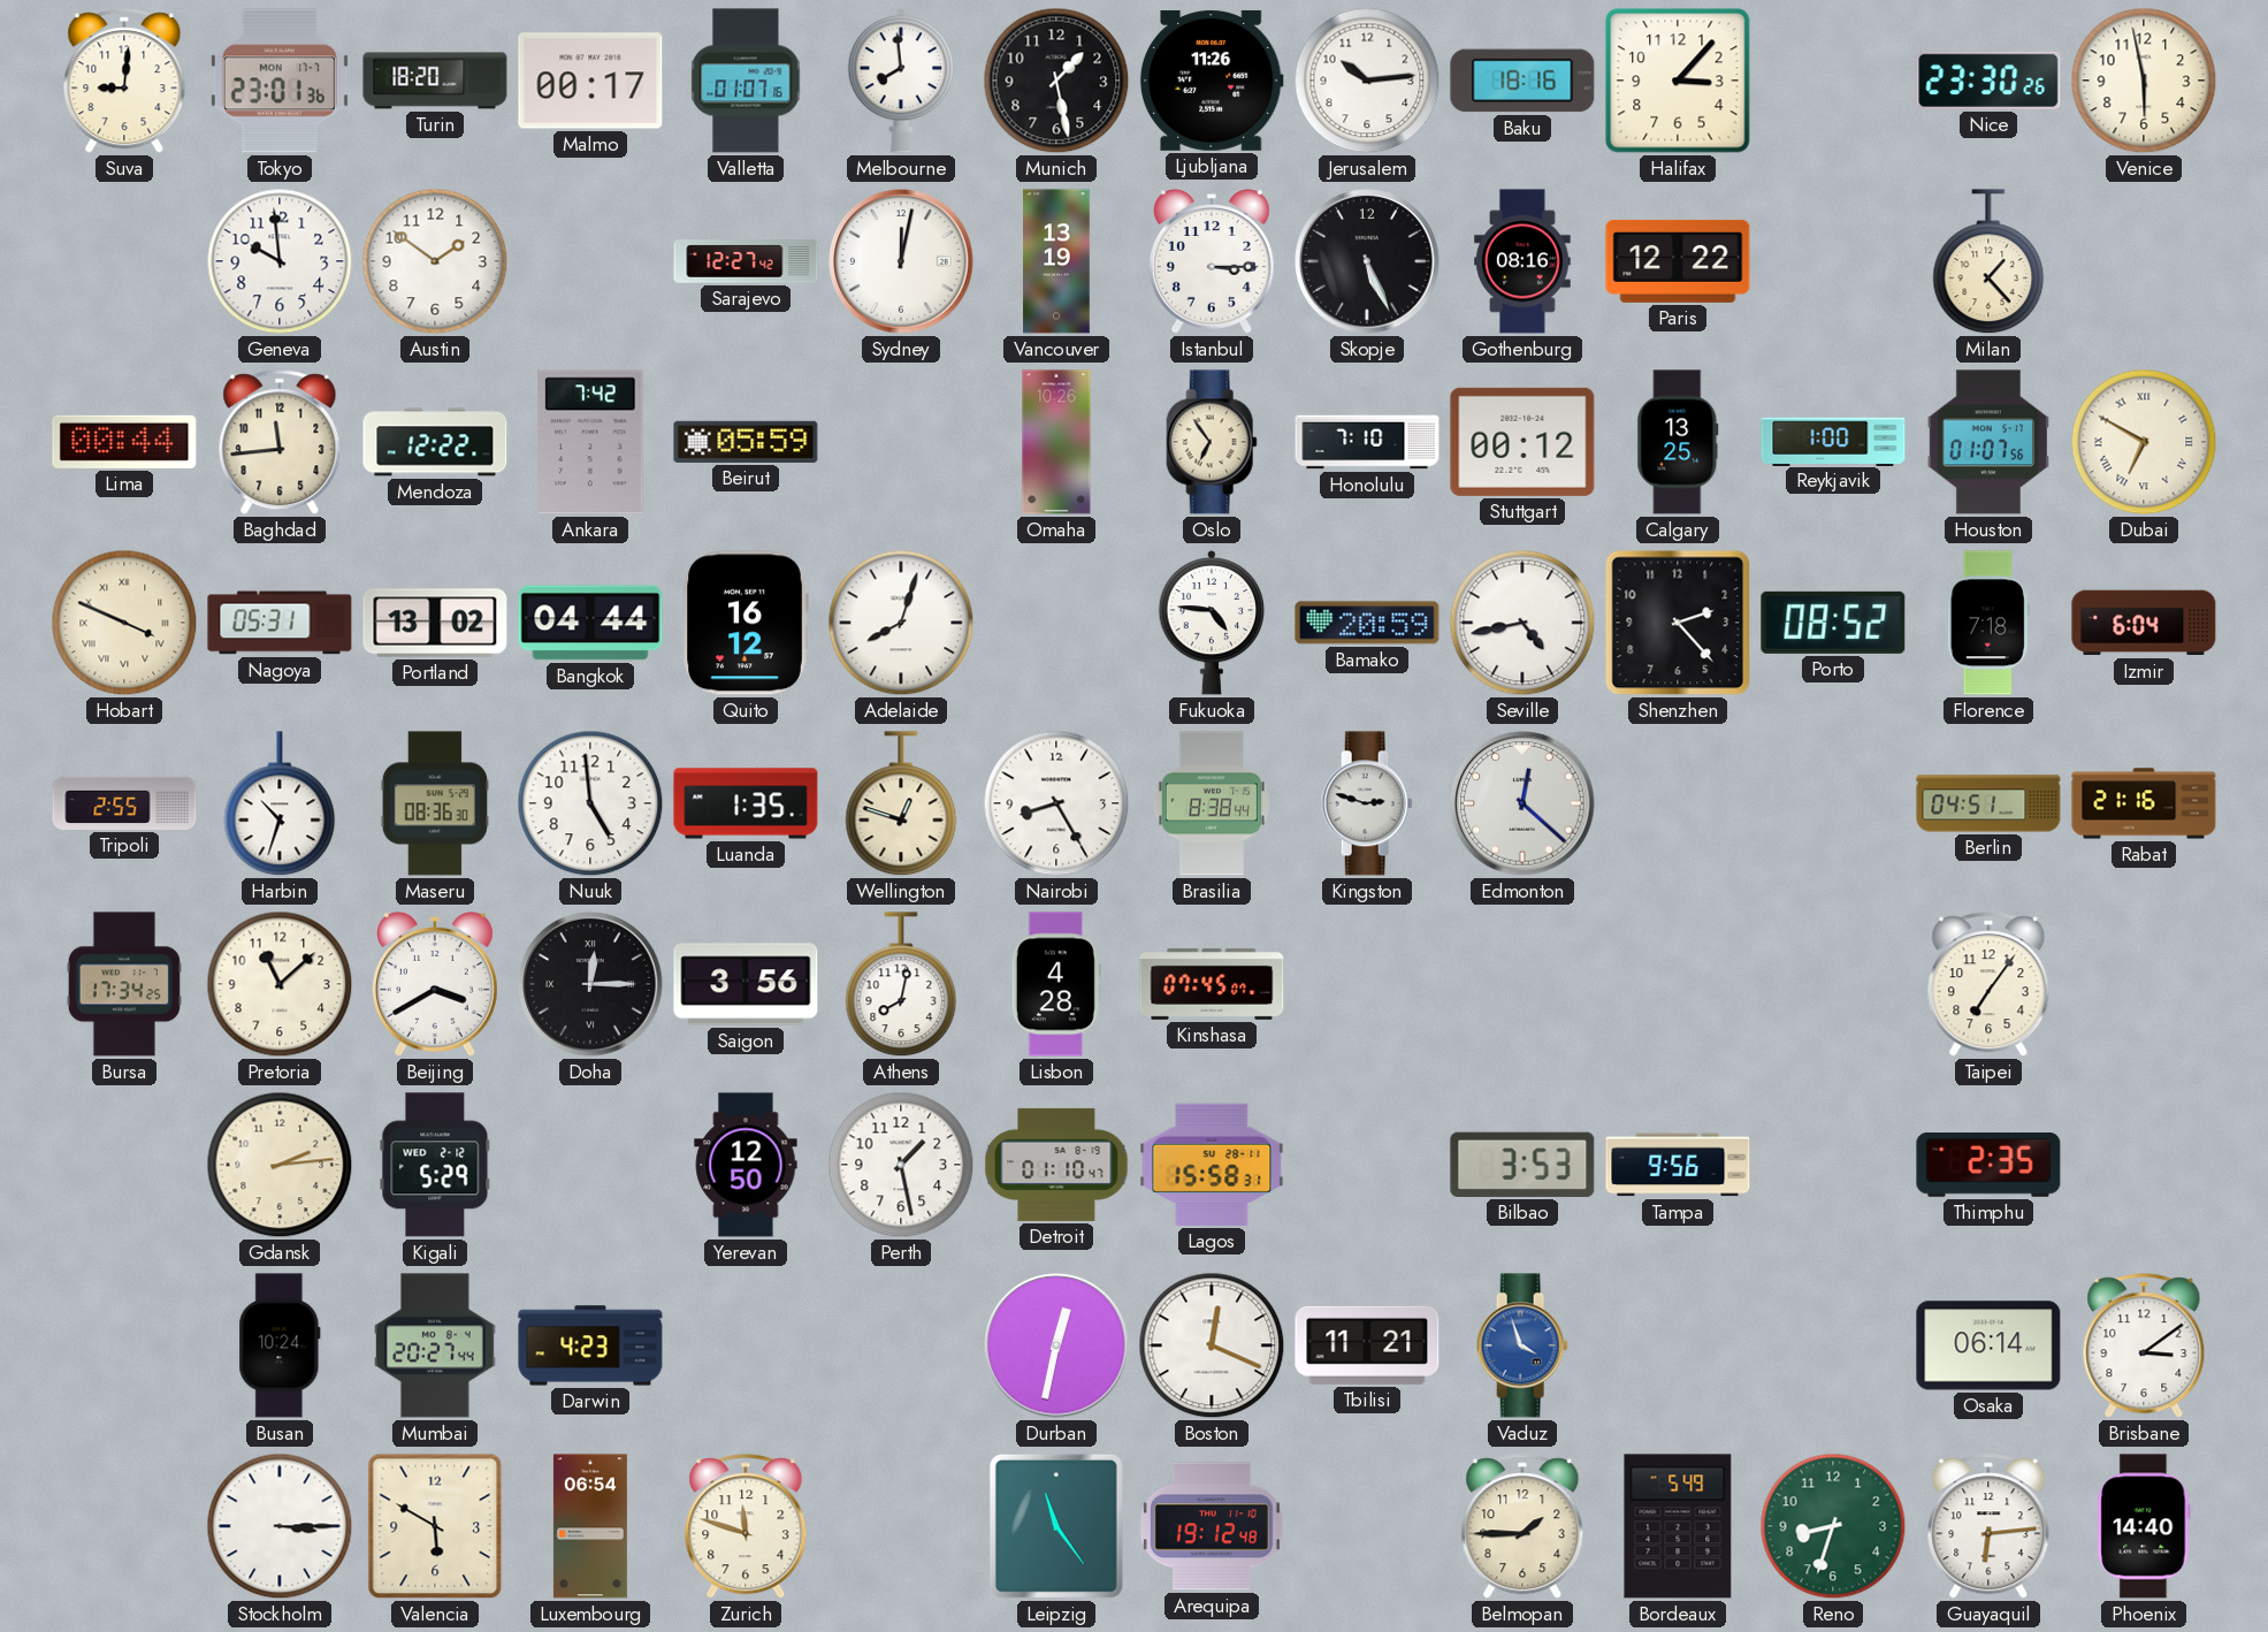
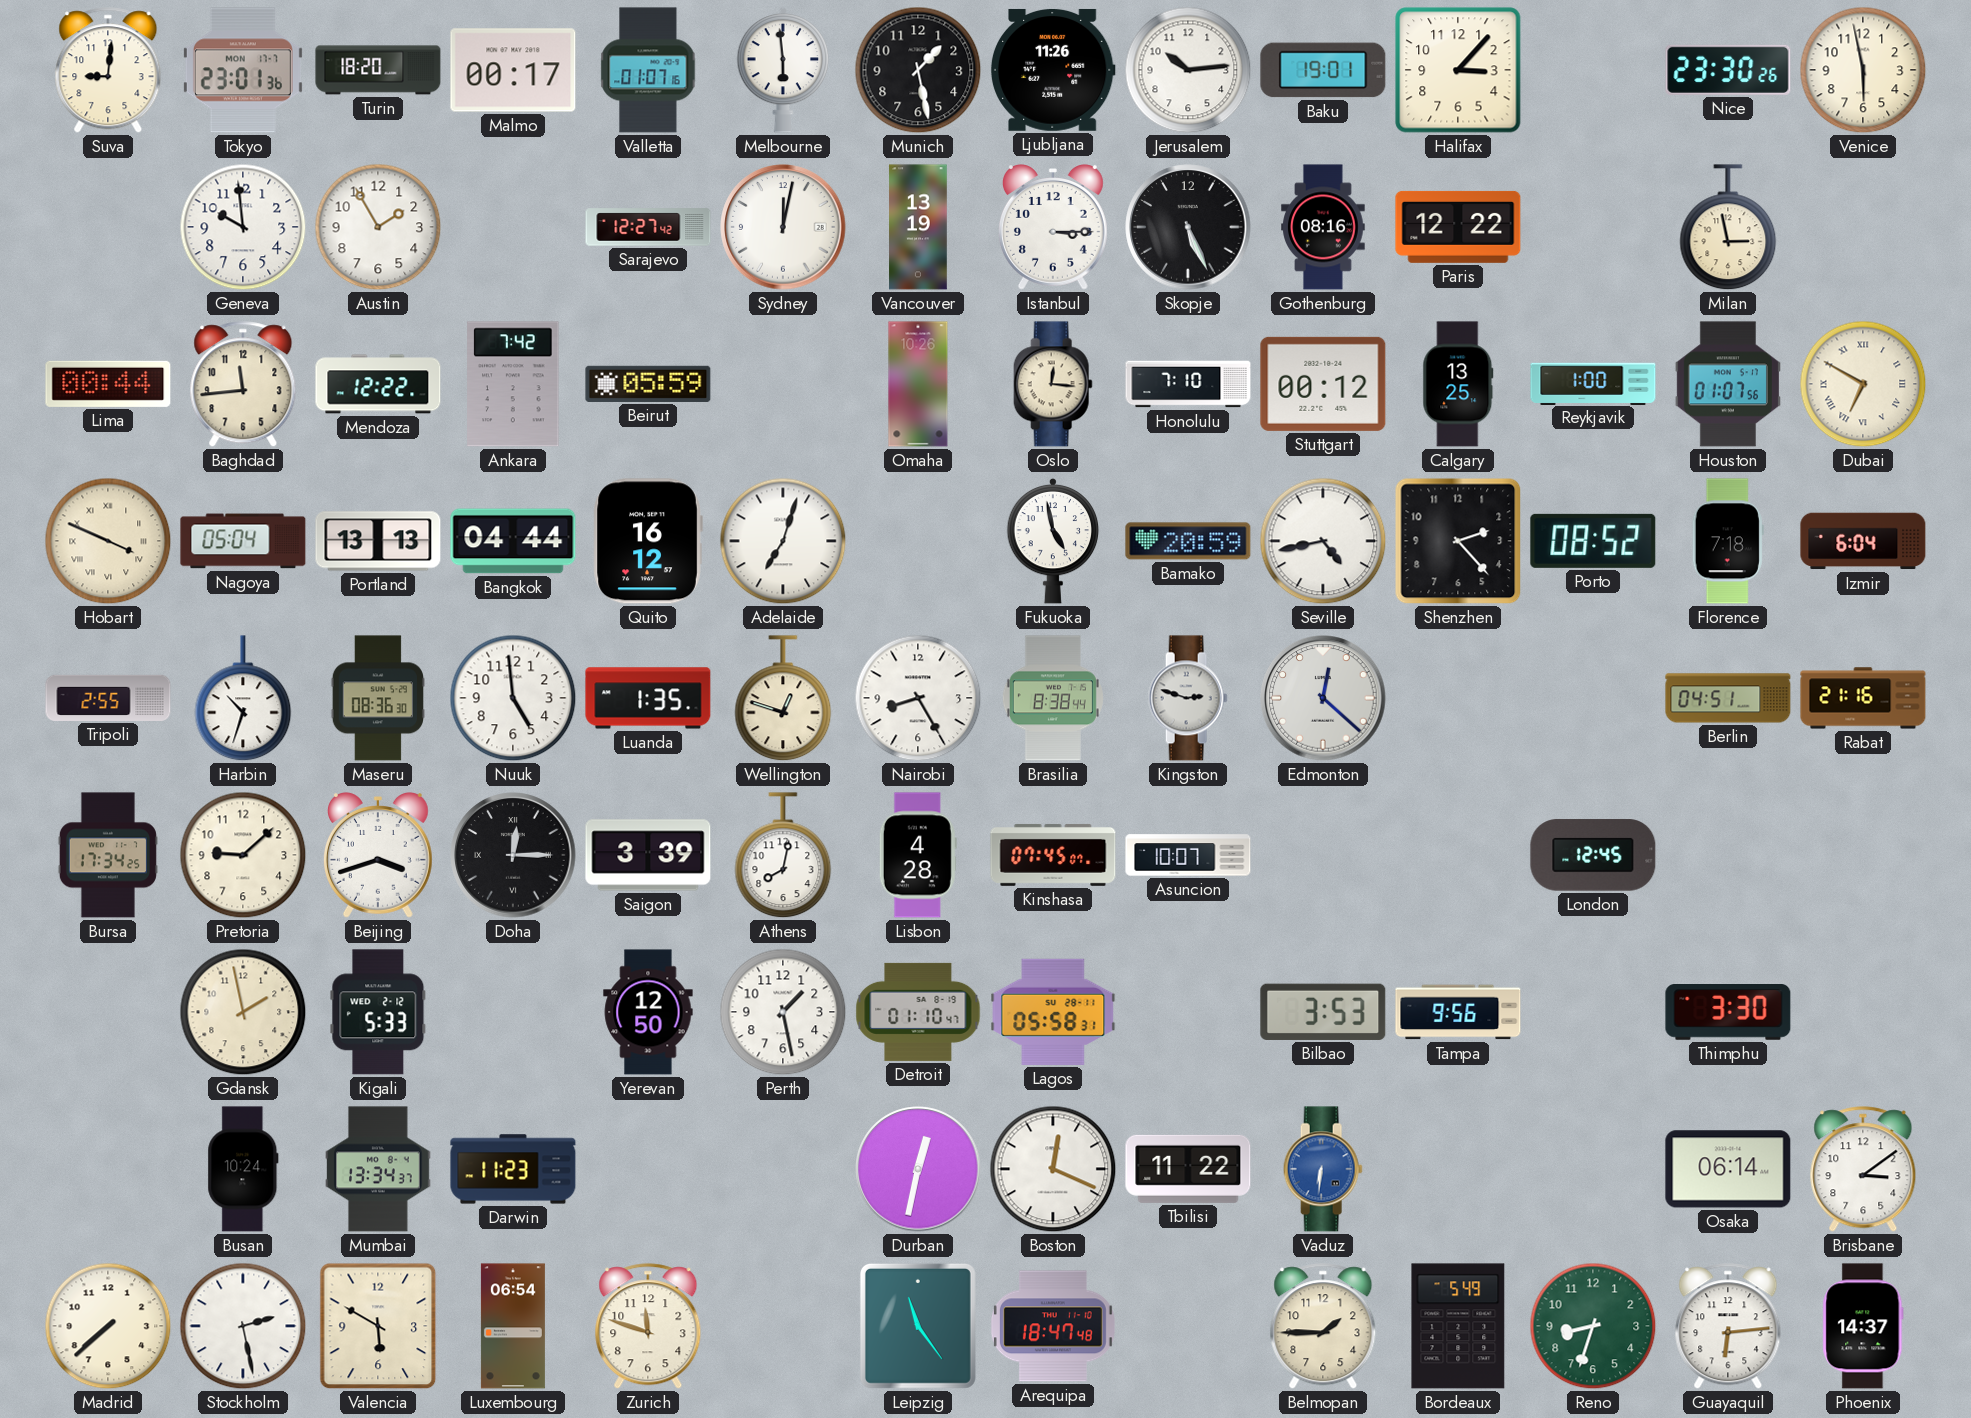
Melbourne: 7:59 -> 5:59 (783, 70)
Baku: 18:16 -> 19:01 (1323, 70)
Austin: 1:51 -> 1:55 (378, 227)
Milan: 1:23 -> 2:58 (1728, 228)
Oslo: 6:54 -> 12:16 (1053, 384)
Nagoya: 05:31 -> 05:04 (243, 541)
Portland: 13:02 -> 13:13 (378, 541)
Adelaide: 8:03 -> 7:03 (783, 541)
Fukuoka: 4:46 -> 4:58 (1053, 541)
Pretoria: 11:08 -> 9:08 (243, 855)
Beijing: 3:40 -> 3:42 (378, 855)
Saigon: 3:56 -> 3:39 (648, 855)
Asuncion: none -> 10:07 (1188, 855)
London: none -> 12:45 (1593, 855)
Taipei: 7:06 -> none (1988, 985)
Gdansk: 2:14 -> 1:58 (243, 1012)
Kigali: 5:29 -> 5:33 (378, 1012)
Lagos: 15:58 -> 05:58 (1053, 1012)
Thimphu: 2:35 -> 3:30 (1728, 1013)
Mumbai: 20:27 -> 13:34 (379, 1169)
Darwin: 4:23 -> 11:23 (513, 1169)
Tbilisi: 11:21 -> 11:22 (1188, 1169)
Vaduz: 3:57 -> 6:31 (1323, 1169)
Madrid: none -> 7:38 (108, 1326)
Stockholm: 3:15 -> 2:28 (243, 1326)
Arequipa: 19:12 -> 18:47 (1053, 1326)
Phoenix: 14:40 -> 14:37 (1863, 1326)
